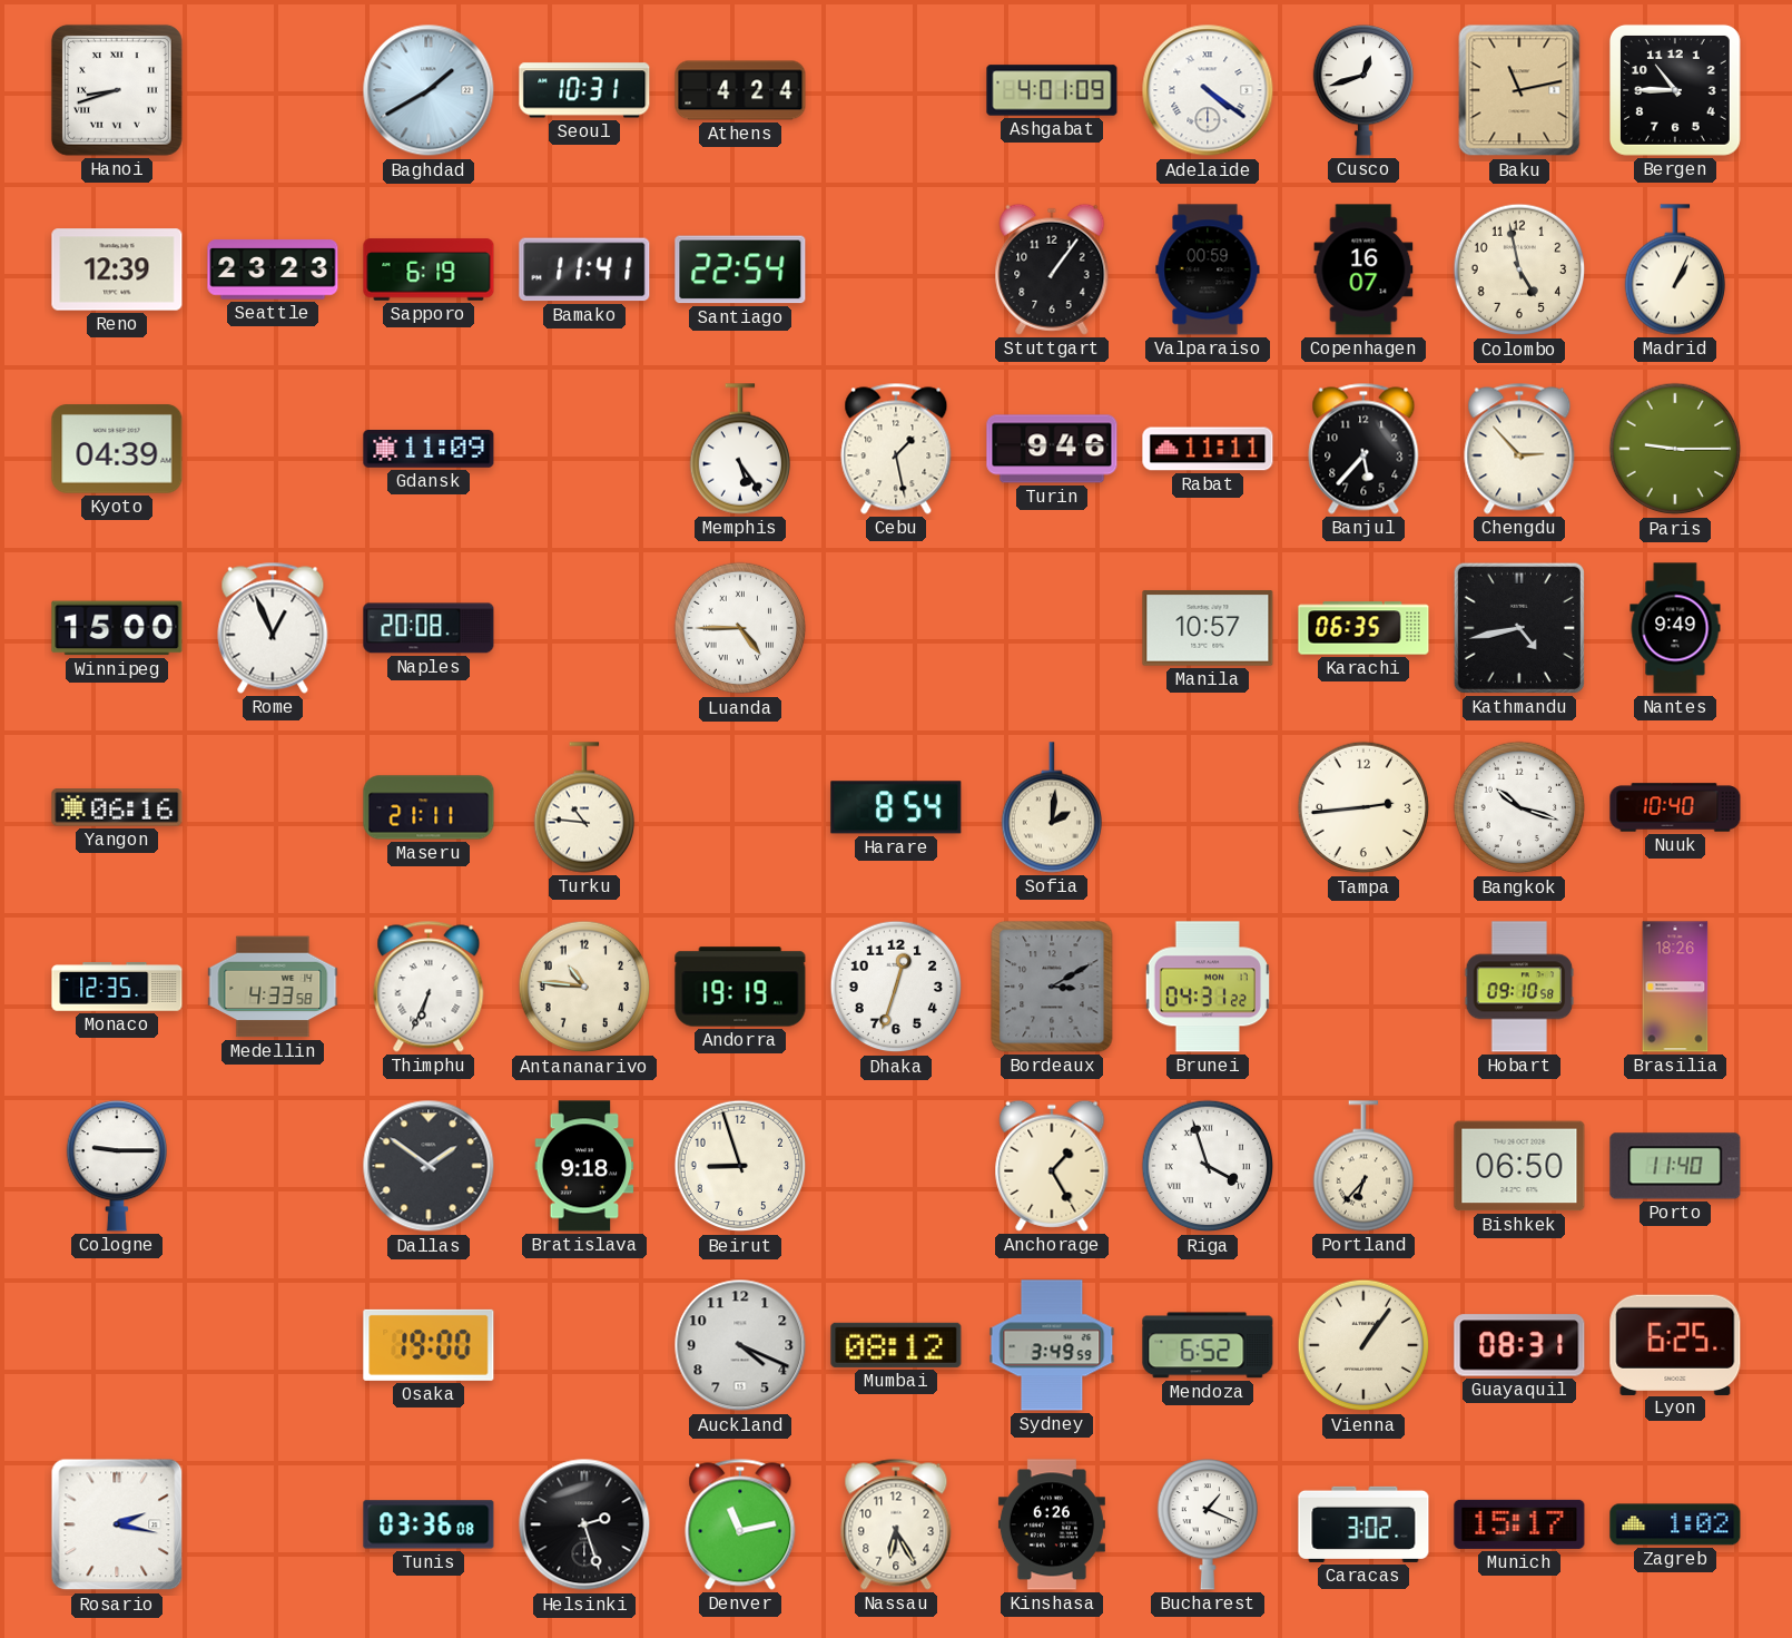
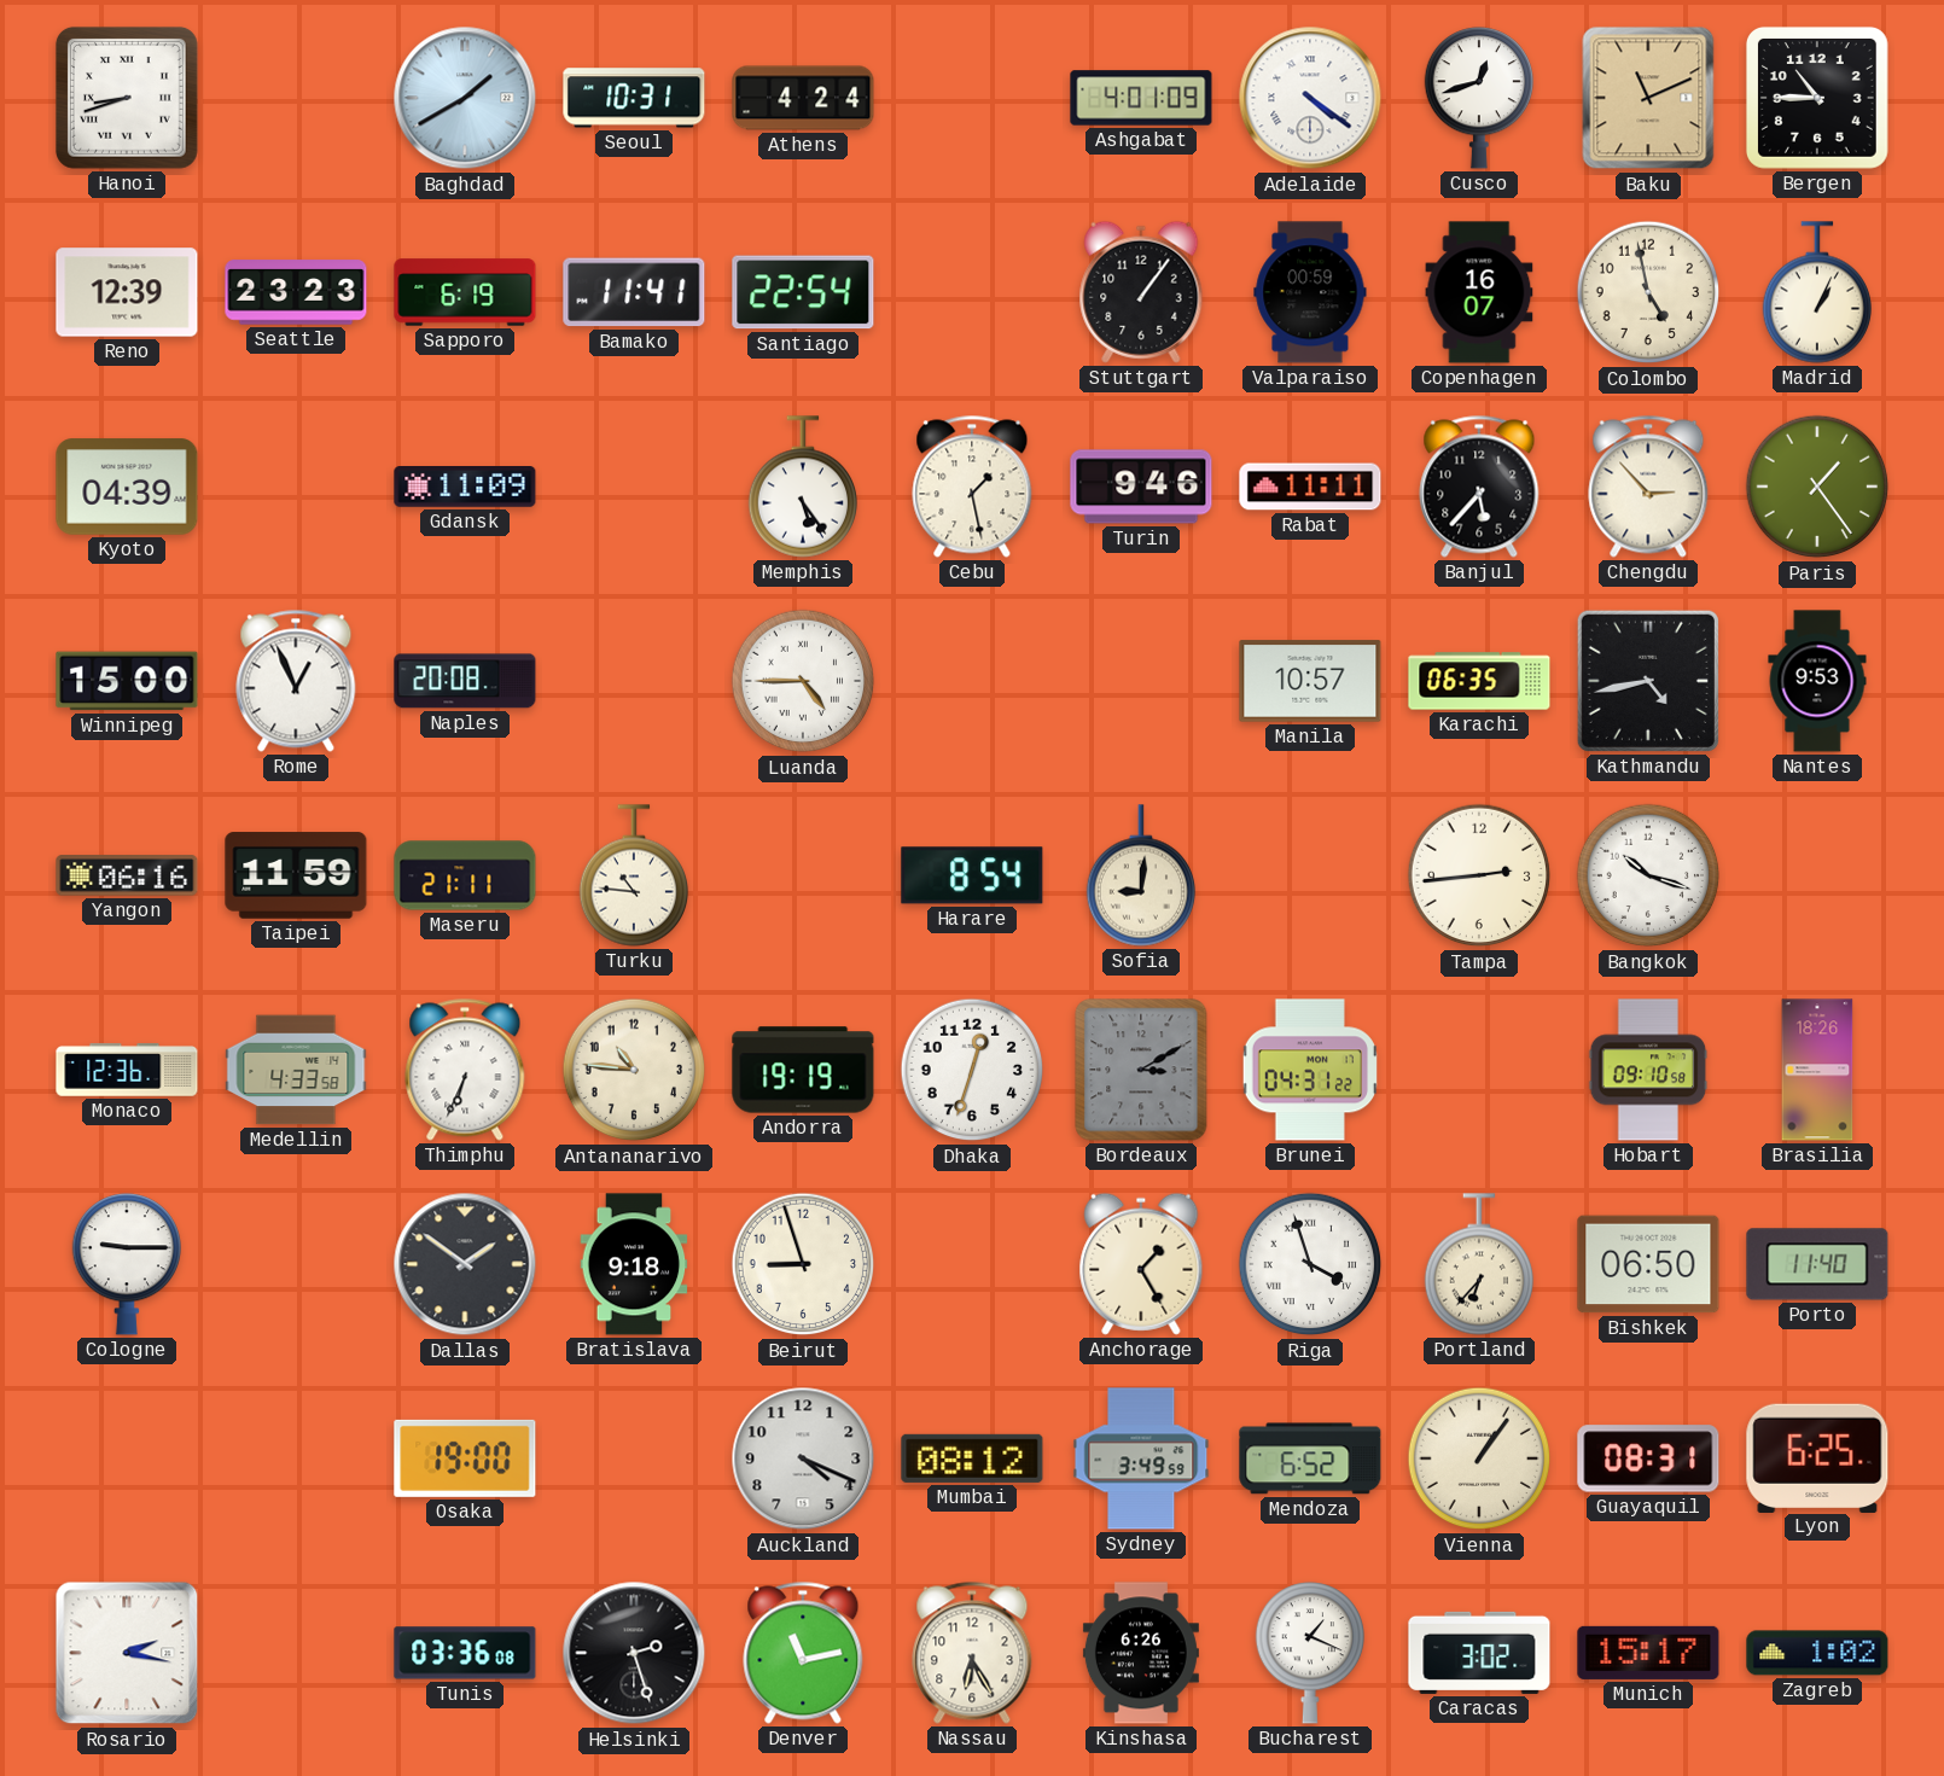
Baku: 11:13 -> 11:11 (1648, 98)
Paris: 9:15 -> 1:24 (1817, 487)
Nantes: 9:49 -> 9:53 (1817, 681)
Taipei: none -> 11:59 (296, 875)
Sofia: 2:01 -> 9:01 (1140, 875)
Nuuk: 10:40 -> none (1675, 807)
Monaco: 12:35 -> 12:36 (127, 1070)
